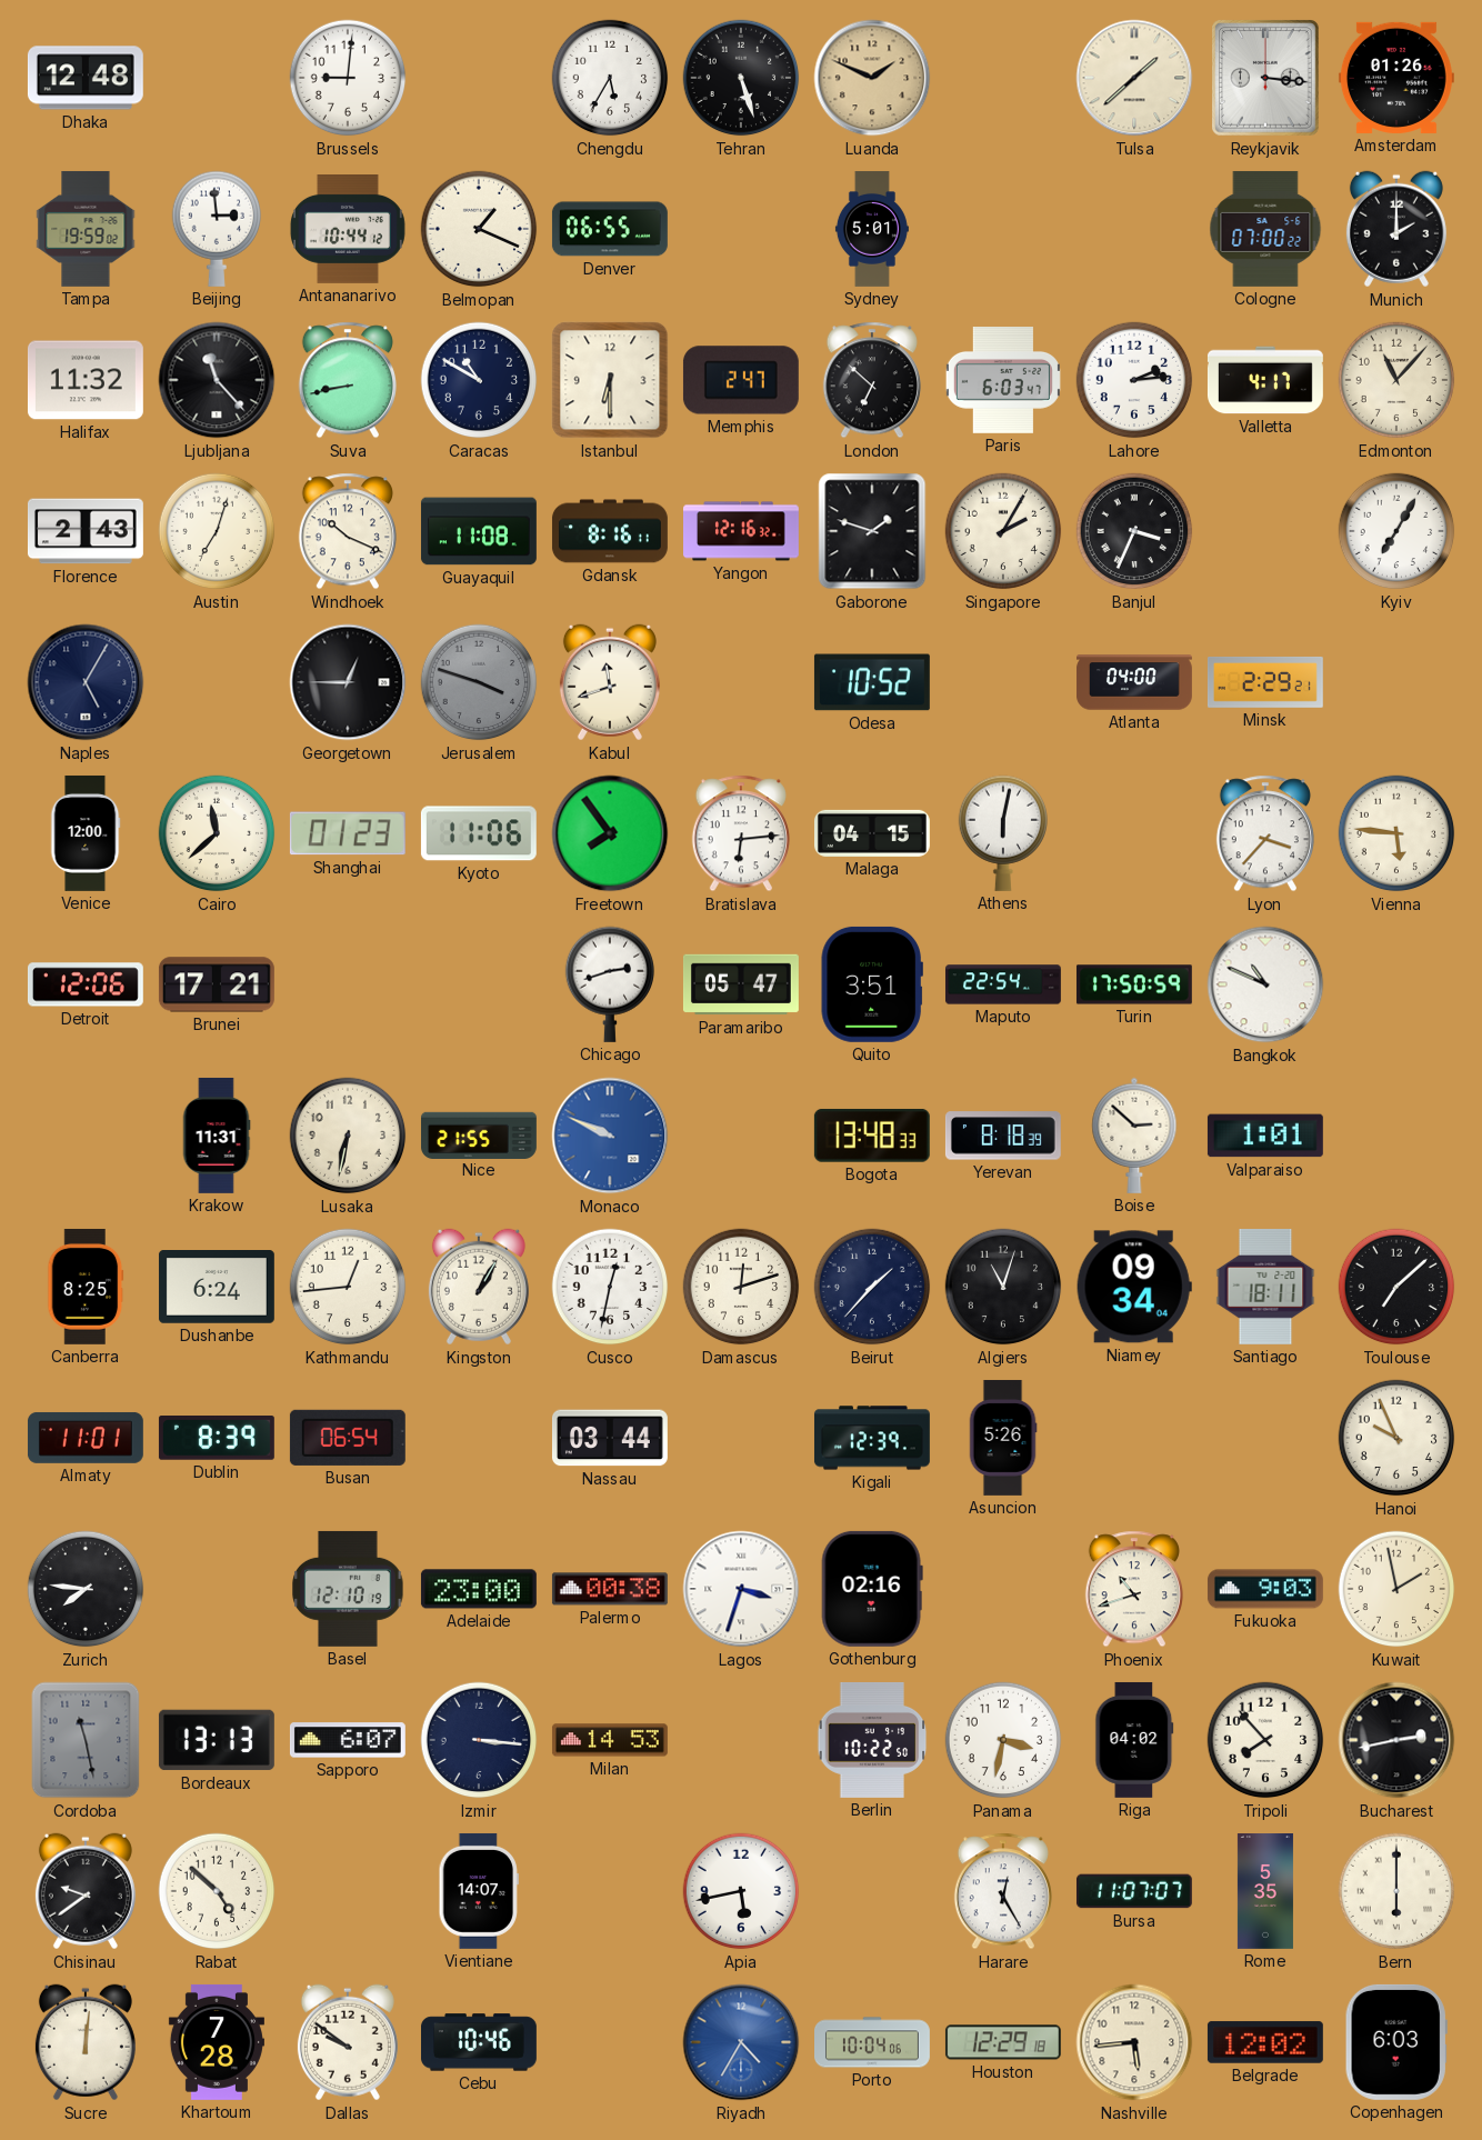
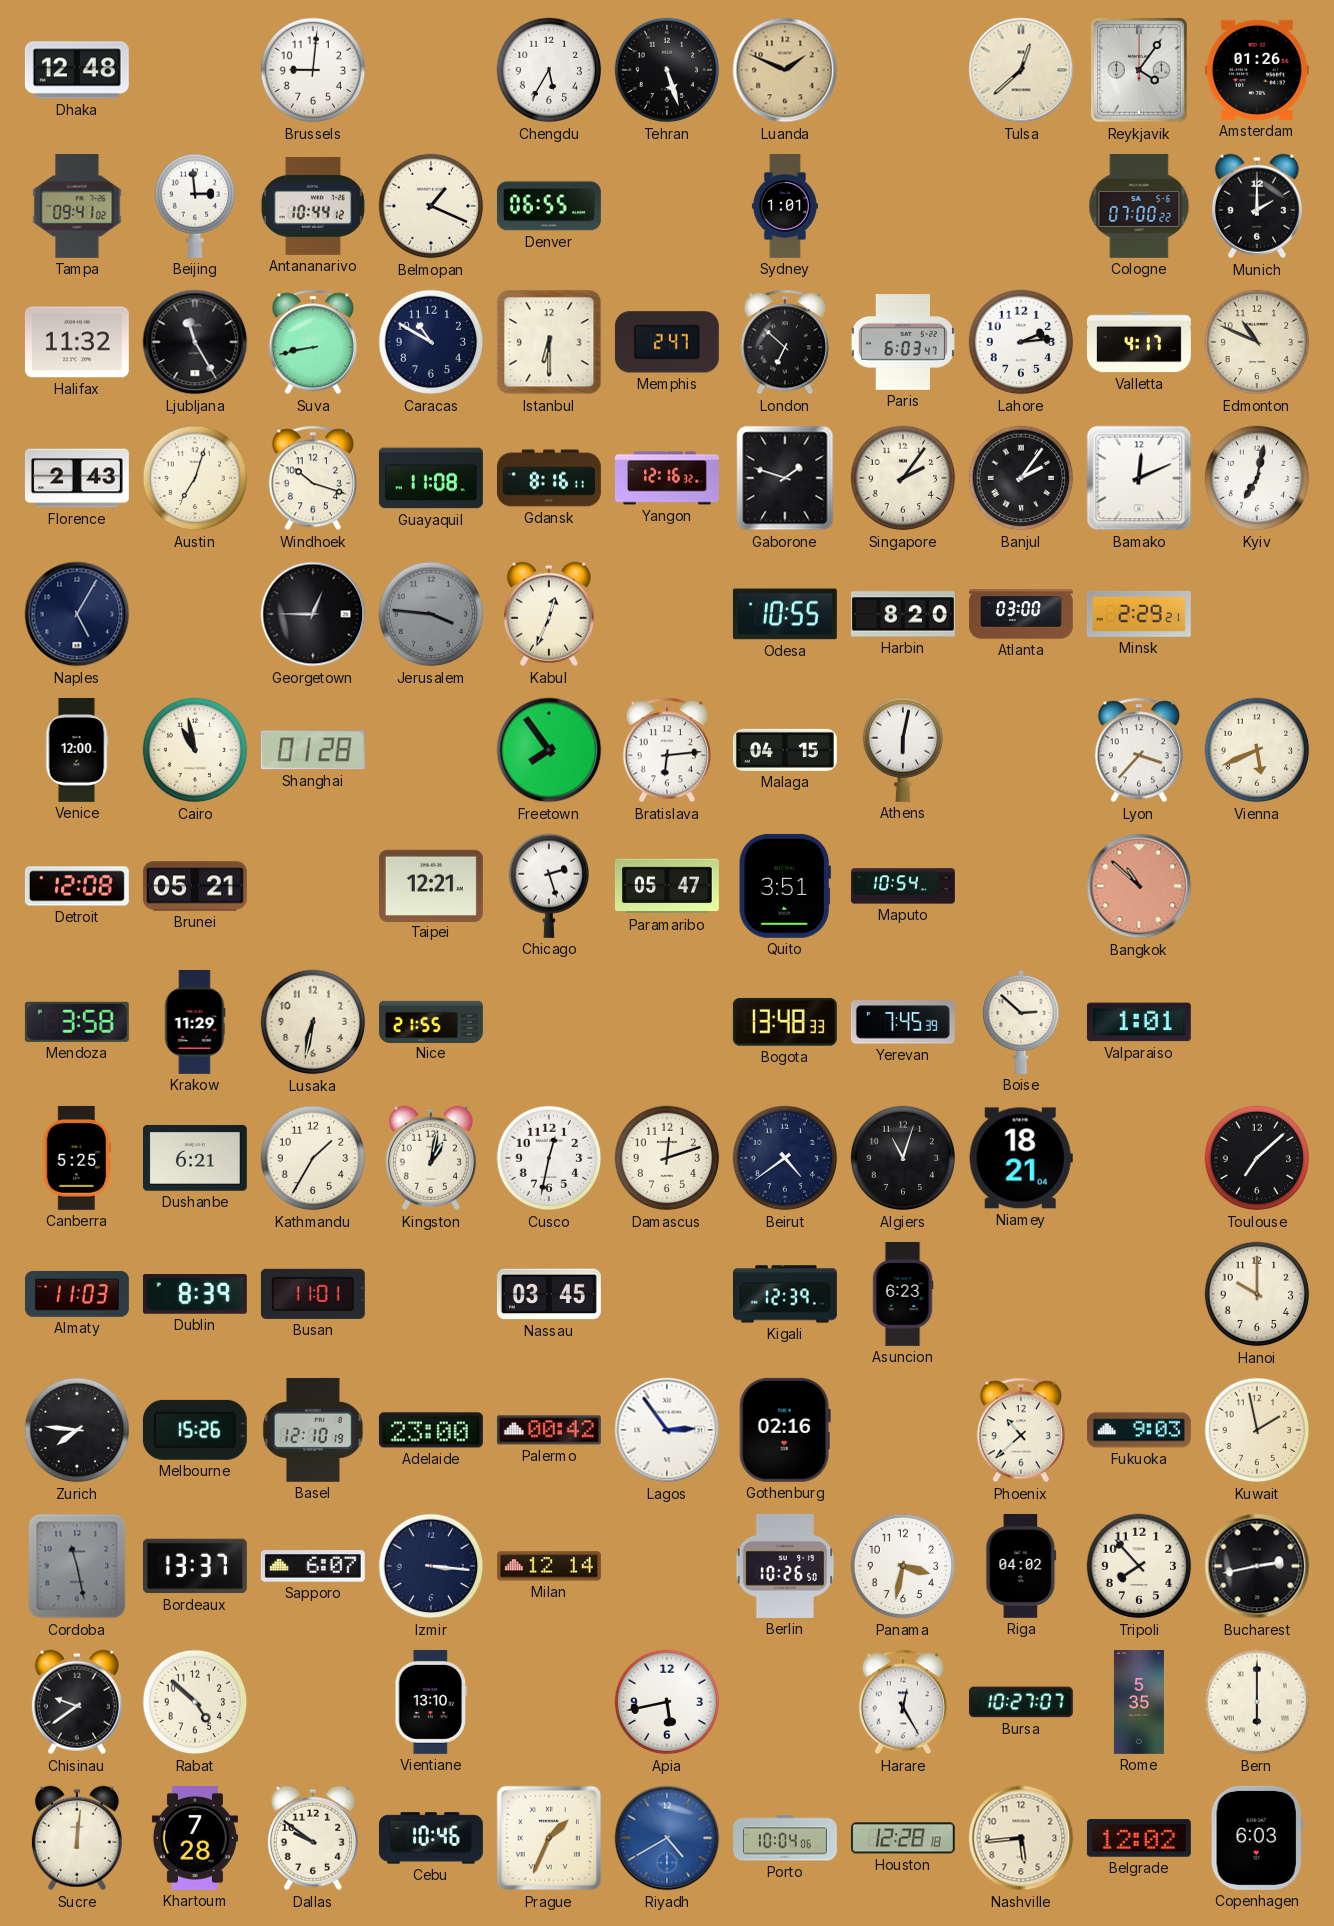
Tulsa: 1:38 -> 12:38 (1021, 70)
Reykjavik: 3:16 -> 4:06 (1140, 70)
Tampa: 19:59 -> 09:41 (77, 206)
Sydney: 5:01 -> 1:01 (785, 207)
Ljubljana: 11:23 -> 11:25 (195, 342)
Edmonton: 11:07 -> 10:49 (1257, 342)
Windhoek: 10:19 -> 10:18 (313, 478)
Singapore: 2:05 -> 2:06 (903, 478)
Banjul: 3:34 -> 2:06 (1021, 478)
Bamako: none -> 12:11 (1139, 478)
Kyiv: 7:05 -> 7:02 (1257, 478)
Jerusalem: 3:48 -> 3:46 (431, 614)
Kabul: 11:42 -> 12:34 (549, 614)
Odesa: 10:52 -> 10:55 (785, 614)
Harbin: none -> 8:20 (903, 614)
Atlanta: 04:00 -> 03:00 (1022, 614)
Cairo: 11:38 -> 10:58 (195, 750)
Shanghai: 01:23 -> 01:28 (313, 750)
Kyoto: 11:06 -> none (479, 833)
Vienna: 5:46 -> 5:41 (1257, 750)
Detroit: 12:06 -> 12:08 (77, 886)
Brunei: 17:21 -> 05:21 (195, 886)
Taipei: none -> 12:21 (431, 885)
Chicago: 2:42 -> 2:27 (549, 886)
Maputo: 22:54 -> 10:54 (903, 886)
Turin: 17:50 -> none (1134, 984)
Bangkok: 10:49 -> 10:52 (1139, 886)
Bangkok dial: white -> salmon (1139, 886)
Mendoza: none -> 3:58 (77, 1022)
Krakow: 11:31 -> 11:29 (195, 1022)
Monaco: 9:49 -> none (610, 1136)
Yerevan: 8:18 -> 7:45 (903, 1022)
Canberra: 8:25 -> 5:25 (77, 1158)
Dushanbe: 6:24 -> 6:21 (195, 1159)
Kathmandu: 12:44 -> 1:35 (313, 1158)
Kingston: 1:05 -> 1:02 (431, 1158)
Beirut: 1:37 -> 4:39 (785, 1158)
Niamey: 09:34 -> 18:21 (1021, 1158)
Santiago: 18:11 -> none (1265, 1287)
Almaty: 11:01 -> 11:03 (77, 1294)
Busan: 06:54 -> 11:01 (313, 1294)
Nassau: 03:44 -> 03:45 (549, 1294)
Asuncion: 5:26 -> 6:23 (903, 1294)
Hanoi: 9:56 -> 10:00 (1257, 1294)
Melbourne: none -> 15:26 (195, 1430)
Palermo: 00:38 -> 00:42 (549, 1430)
Lagos: 3:33 -> 2:54 (667, 1430)
Phoenix: 10:42 -> 10:38 (1021, 1430)
Bordeaux: 13:13 -> 13:37 (195, 1566)
Milan: 14:53 -> 12:14 (549, 1566)
Berlin: 10:22 -> 10:26 (785, 1566)
Vientiane: 14:07 -> 13:10 (430, 1702)
Bursa: 11:07 -> 10:27 (1021, 1702)
Prague: none -> 1:34 (549, 1838)
Riyadh: 4:35 -> 4:40 (667, 1838)
Houston: 12:29 -> 12:28 (903, 1838)
